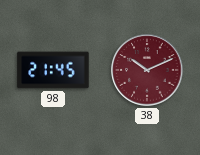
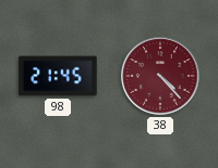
38: 10:11 -> 4:23 (160, 76)
